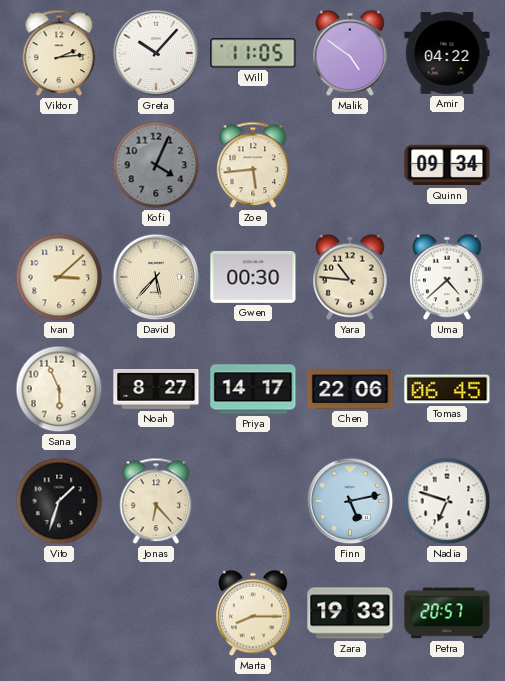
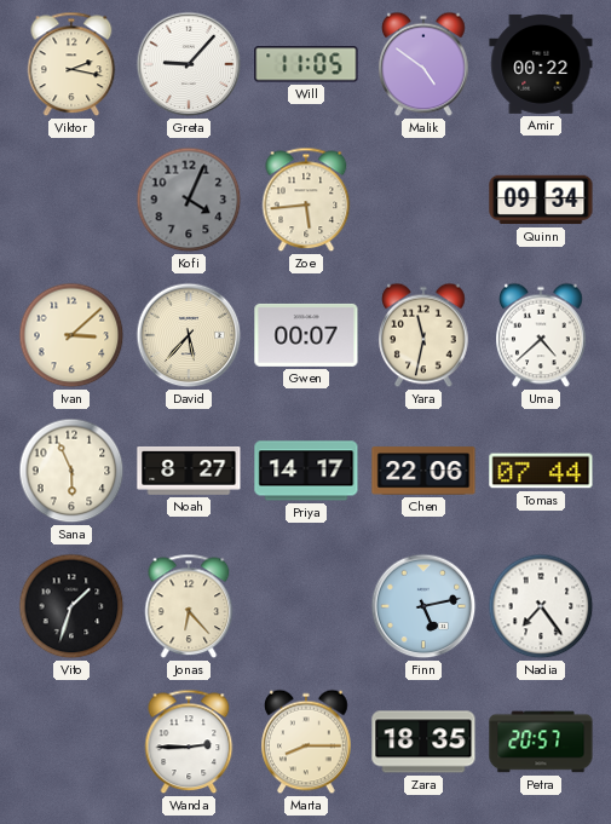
Viktor: 2:14 -> 2:17 (71, 64)
Greta: 10:07 -> 9:07 (189, 64)
Amir: 04:22 -> 00:22 (541, 64)
Gwen: 00:30 -> 00:07 (306, 335)
Yara: 10:46 -> 11:32 (423, 335)
Tomas: 06:45 -> 07:44 (541, 471)
Nadia: 6:48 -> 7:24 (541, 606)
Wanda: none -> 2:45 (189, 742)
Zara: 19:33 -> 18:35 (423, 742)
